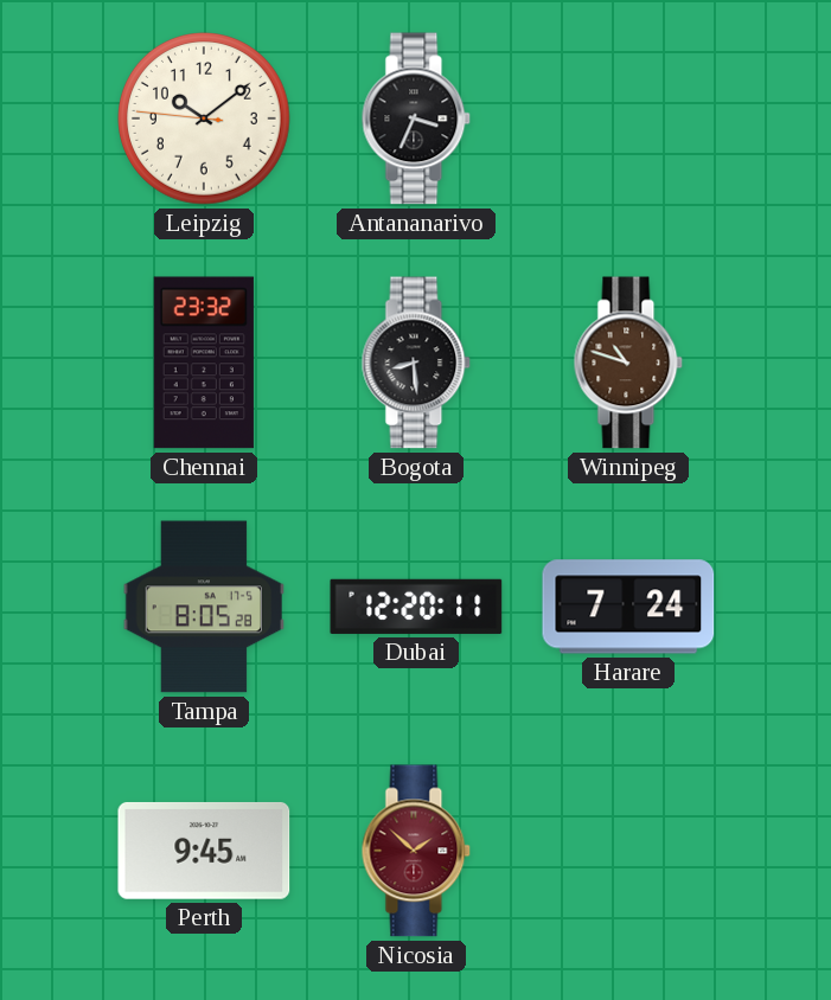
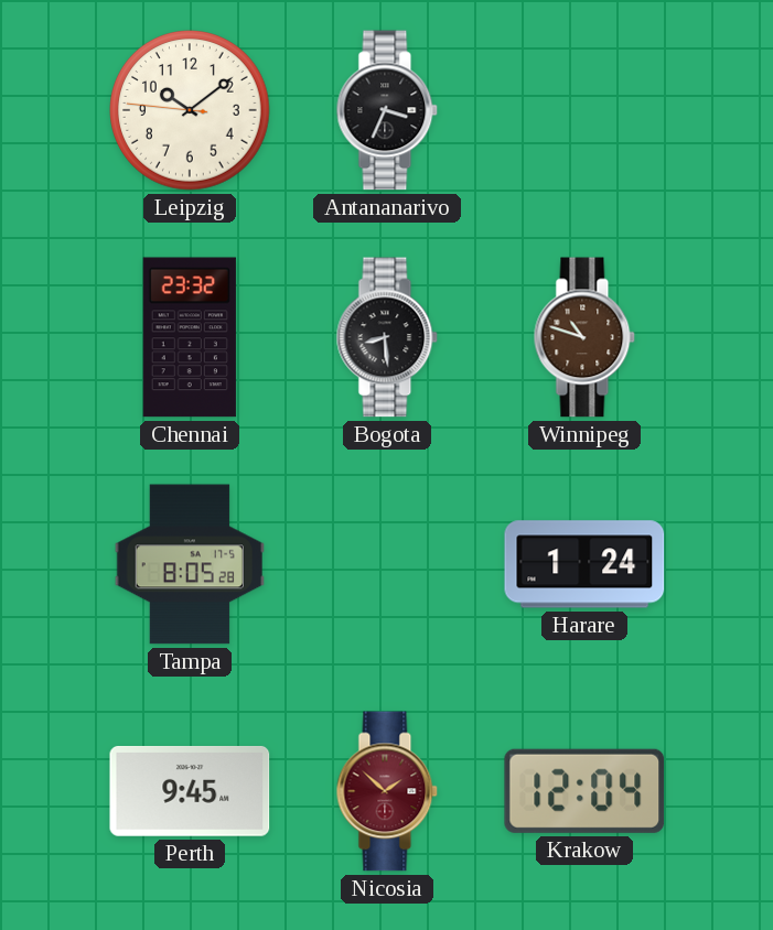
Dubai: 12:20 -> none (416, 607)
Harare: 7:24 -> 1:24 (584, 564)
Krakow: none -> 12:04 (584, 791)
